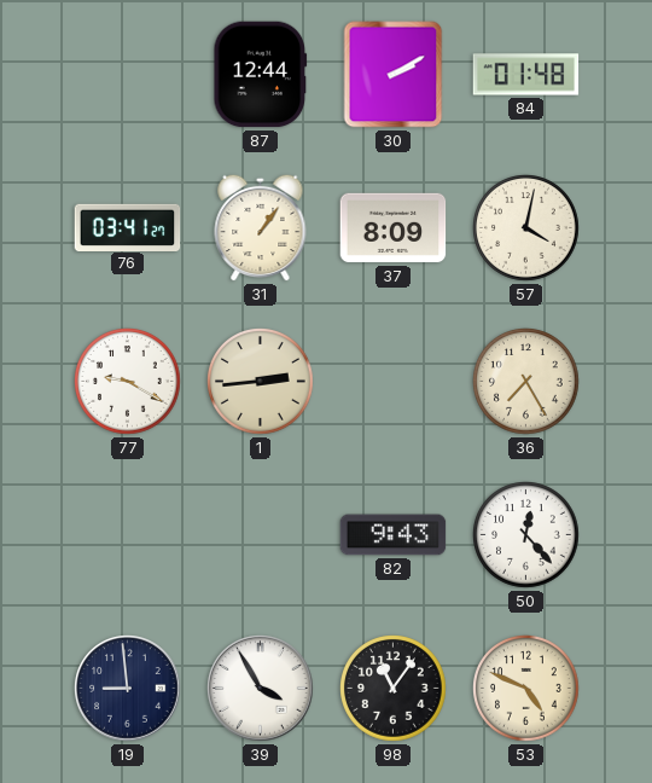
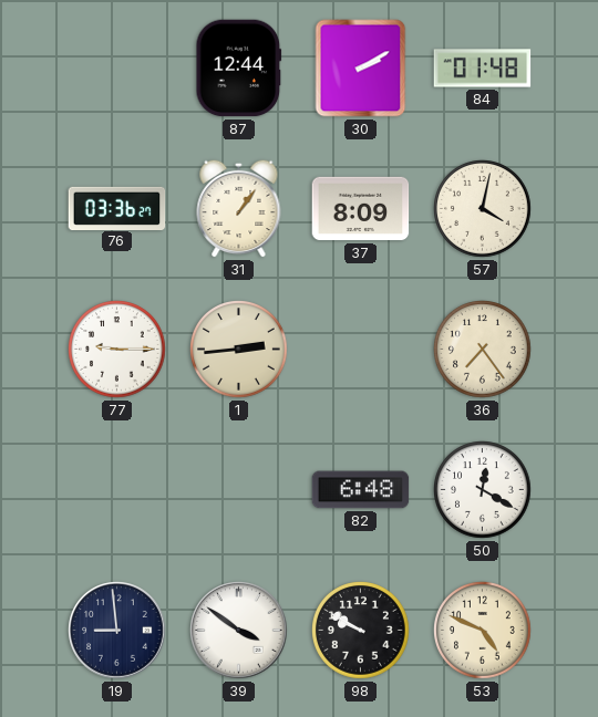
76: 03:41 -> 03:36 (117, 208)
77: 9:20 -> 9:15 (117, 350)
36: 7:25 -> 7:24 (483, 350)
82: 9:43 -> 6:48 (361, 490)
50: 12:23 -> 12:20 (483, 490)
39: 3:55 -> 3:51 (239, 631)
98: 11:06 -> 9:50 (361, 631)
